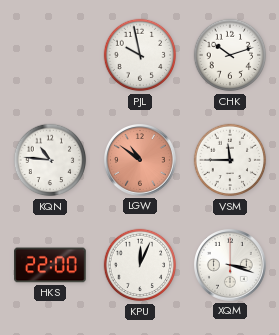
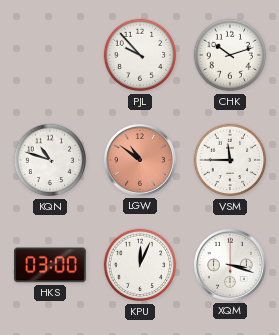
PJL: 9:58 -> 9:53 (140, 55)
KQN: 10:46 -> 10:48 (50, 160)
HKS: 22:00 -> 03:00 (50, 265)
